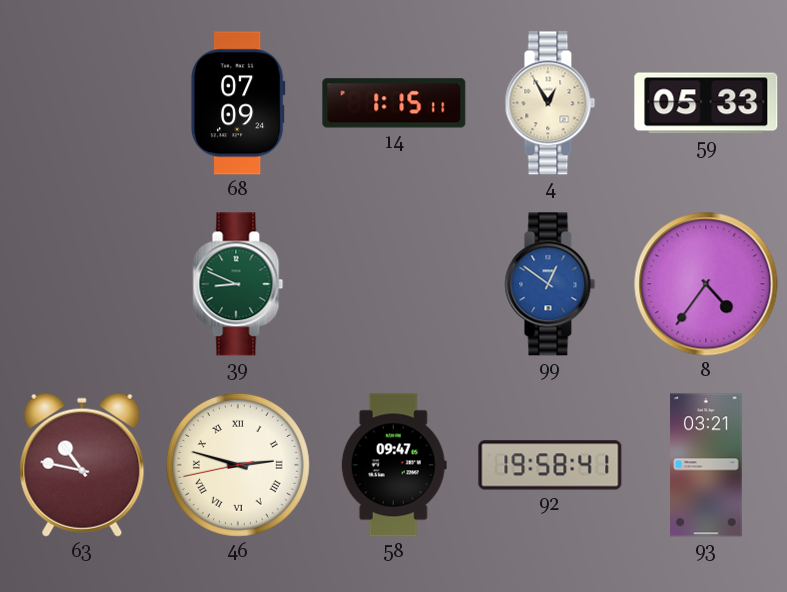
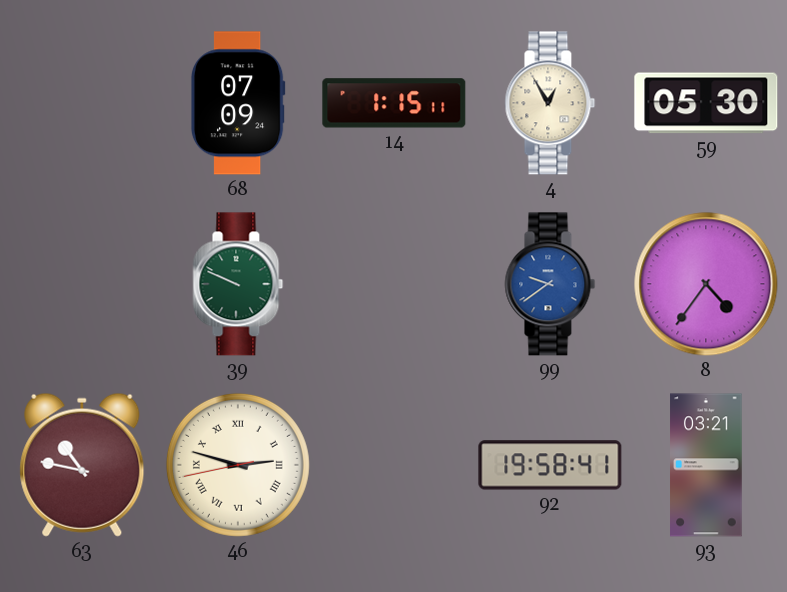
59: 05:33 -> 05:30 (706, 103)
39: 8:49 -> 9:49 (238, 284)
99: 12:51 -> 9:39 (550, 284)
58: 09:47 -> none (394, 465)
